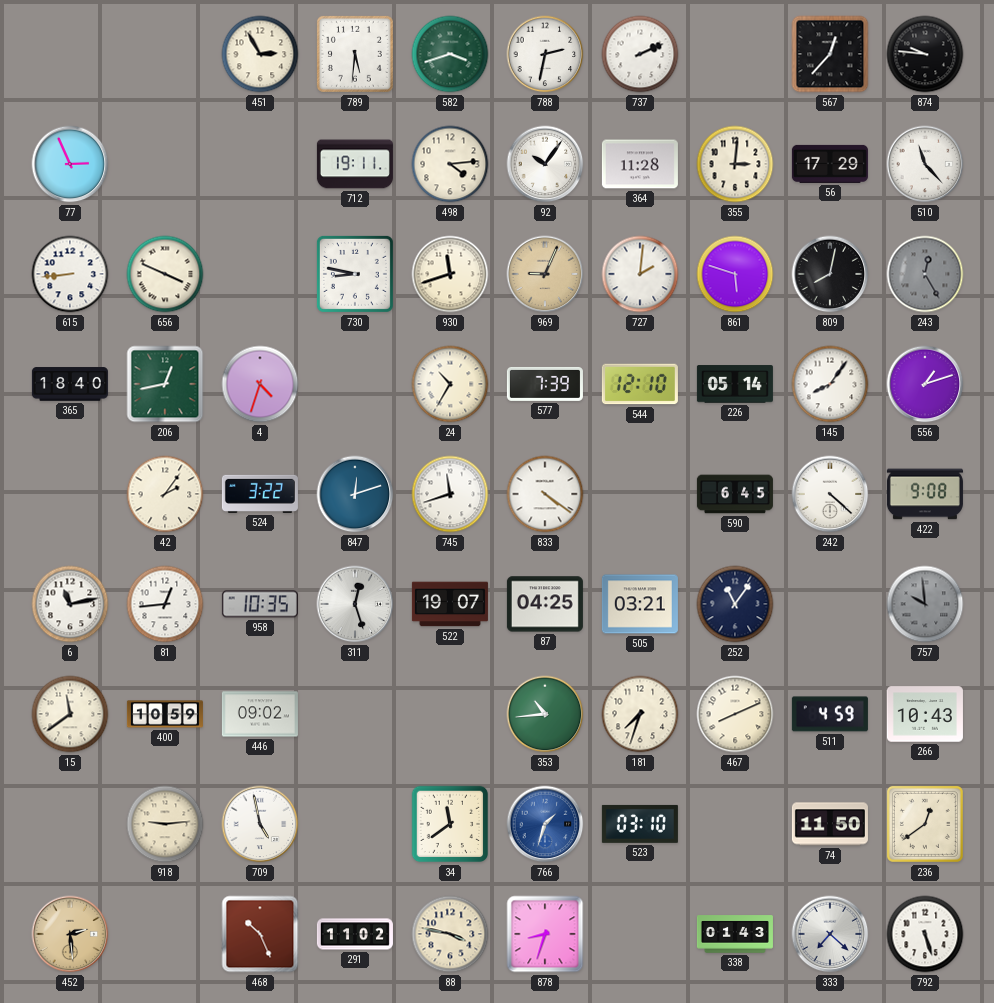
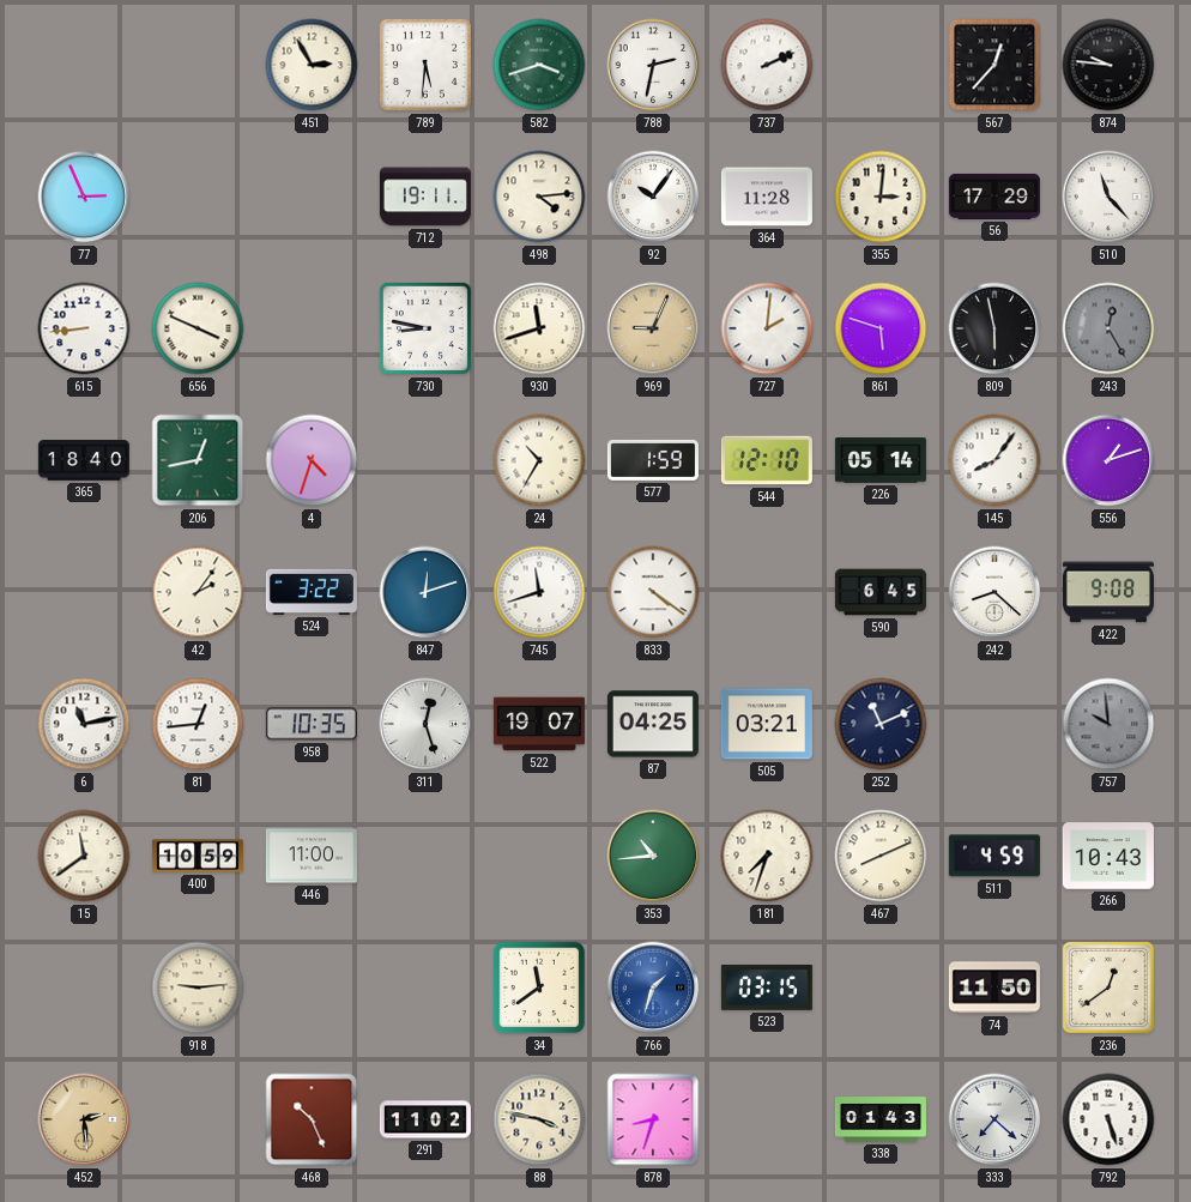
809: 8:02 -> 5:58 (994, 328)
577: 7:39 -> 1:59 (653, 460)
242: 4:22 -> 8:22 (994, 592)
252: 11:06 -> 11:11 (881, 724)
446: 09:02 -> 11:00 (312, 856)
709: 4:58 -> none (260, 824)
523: 03:10 -> 03:15 (767, 987)
